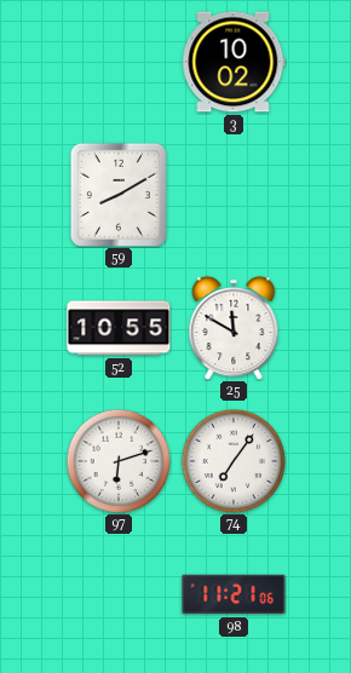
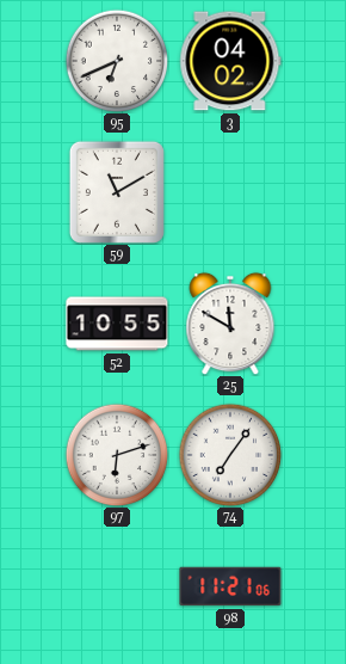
95: none -> 6:41 (117, 61)
3: 10:02 -> 04:02 (230, 61)
59: 8:10 -> 11:10 (117, 192)
